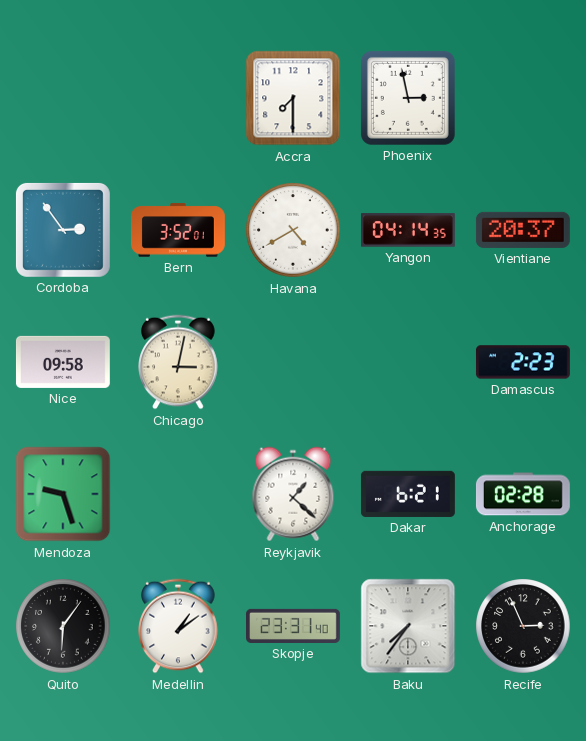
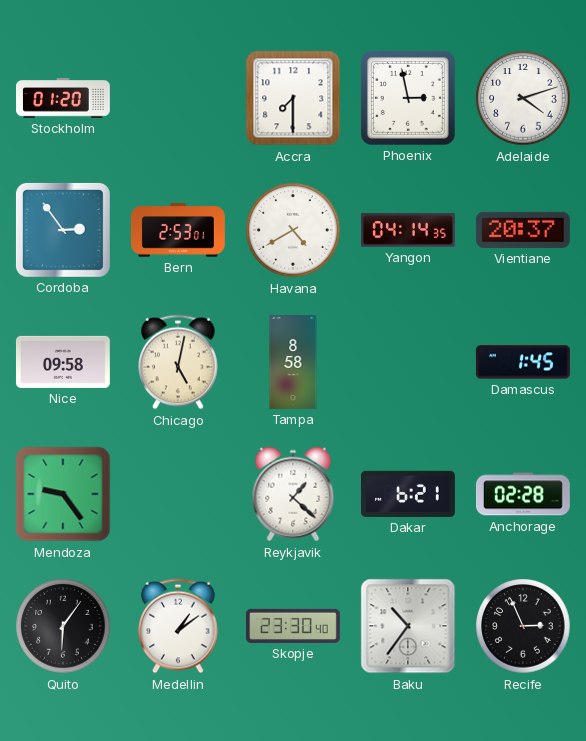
Stockholm: none -> 01:20 (64, 98)
Adelaide: none -> 4:12 (523, 98)
Bern: 3:52 -> 2:53 (179, 230)
Chicago: 3:02 -> 5:02 (178, 362)
Tampa: none -> 8:58 (293, 363)
Damascus: 2:23 -> 1:45 (523, 362)
Mendoza: 9:27 -> 9:24 (63, 494)
Skopje: 23:31 -> 23:30 (294, 626)
Baku: 7:36 -> 10:36 (408, 626)
